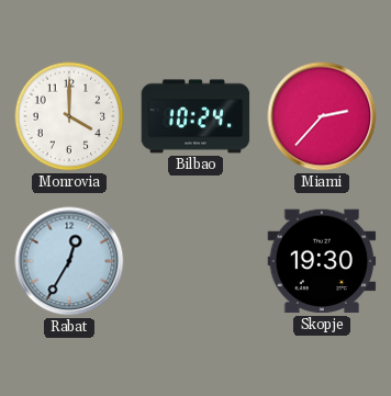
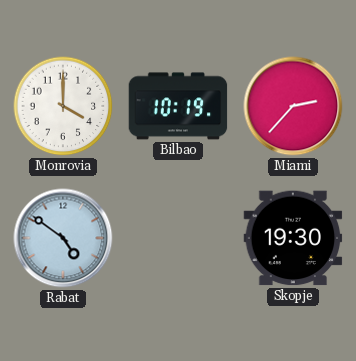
Bilbao: 10:24 -> 10:19 (178, 106)
Rabat: 12:35 -> 4:51 (63, 238)
